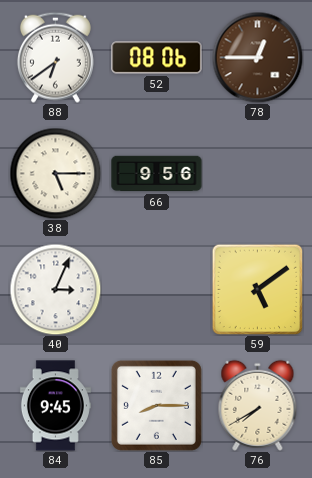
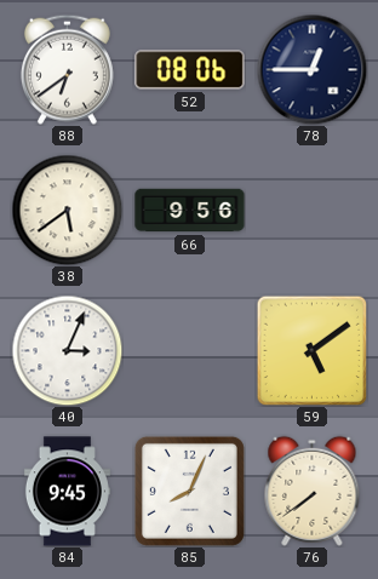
78 dial: brown -> navy (311, 69)
38: 5:15 -> 5:39 (67, 210)
85: 8:15 -> 8:04 (189, 491)
76: 7:40 -> 7:39 (313, 491)
